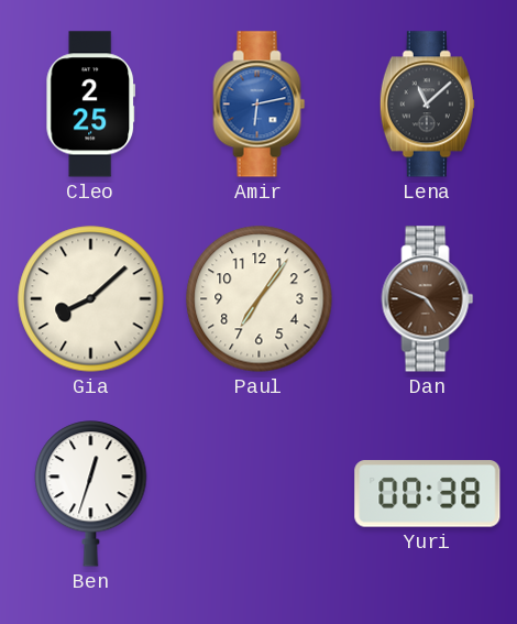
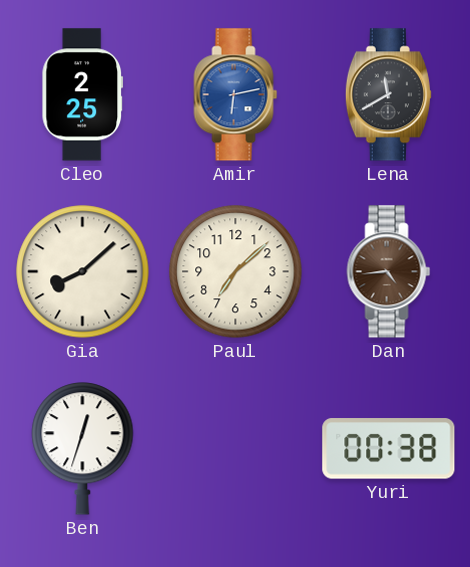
Lena: 11:08 -> 11:40 (388, 95)
Paul: 7:06 -> 7:08 (236, 272)
Dan: 4:49 -> 4:44 (389, 272)
